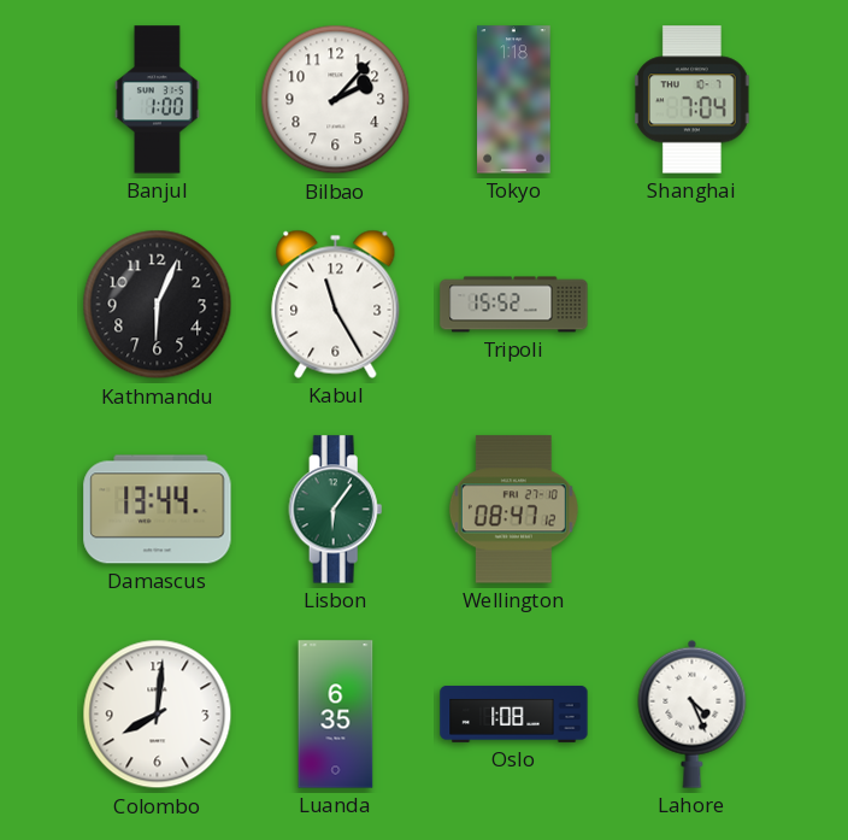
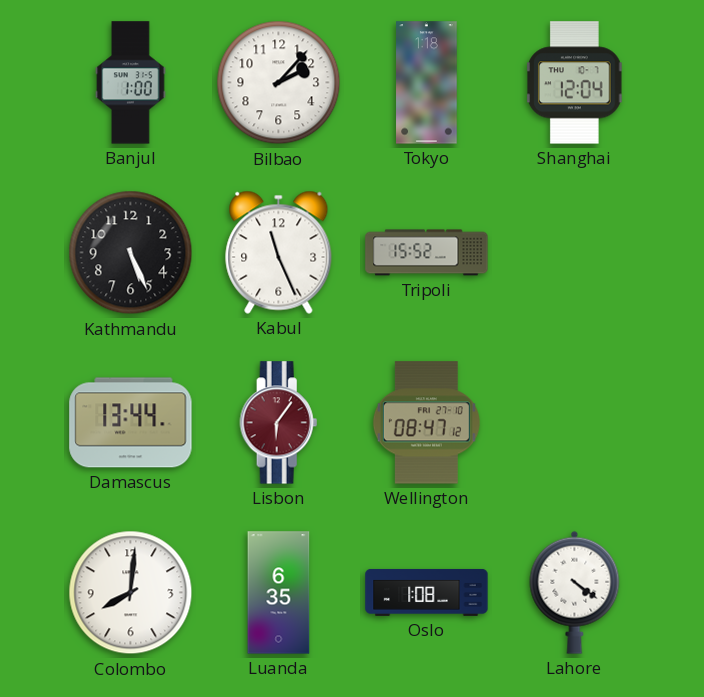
Shanghai: 7:04 -> 12:04 (575, 83)
Kathmandu: 6:04 -> 5:26 (131, 253)
Kabul: 11:25 -> 11:26 (279, 252)
Lisbon dial: green -> burgundy (279, 423)
Lahore: 4:26 -> 4:21 (575, 592)
